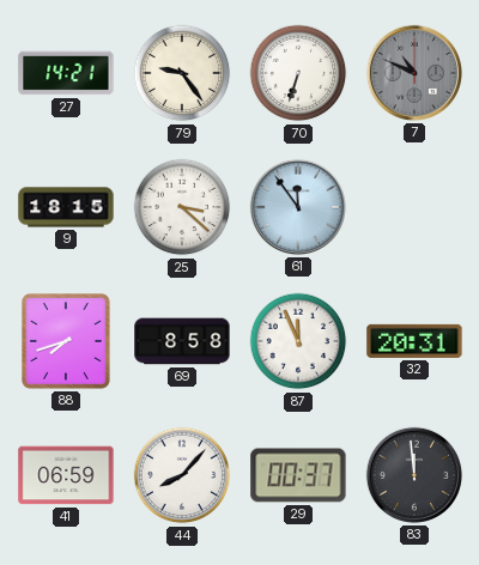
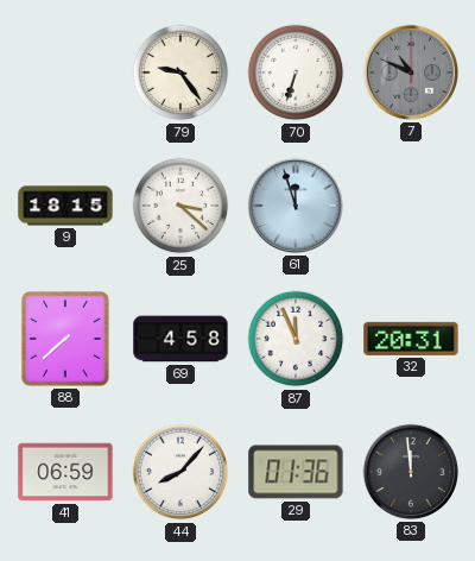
27: 14:21 -> none (66, 73)
61: 11:54 -> 11:57 (296, 206)
88: 7:42 -> 7:38 (66, 339)
69: 8:58 -> 4:58 (180, 339)
29: 00:37 -> 01:36 (296, 472)
